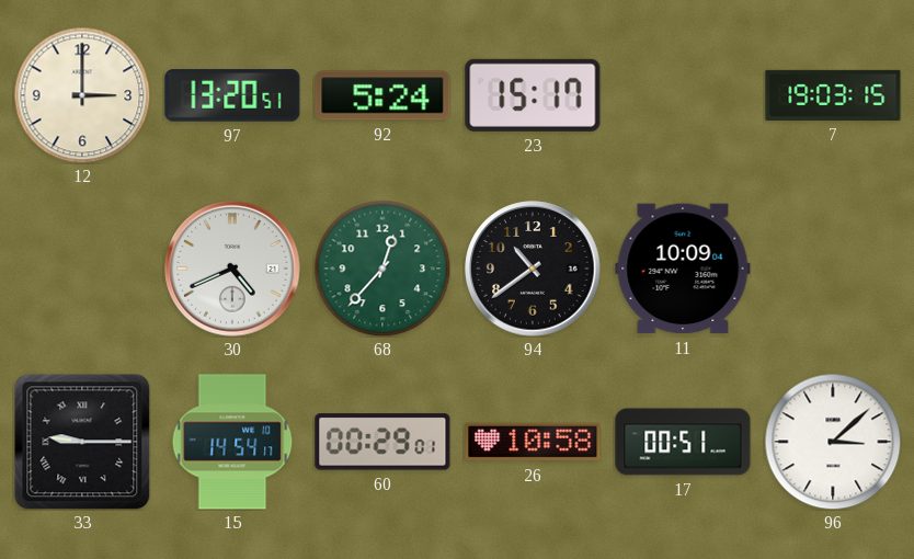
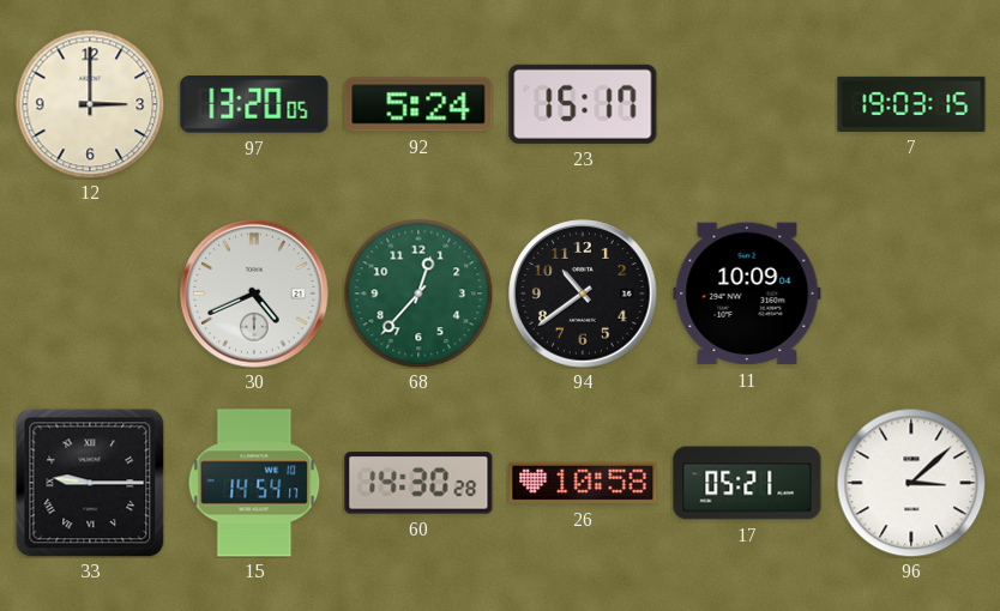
97: 13:20:51 -> 13:20:05 (254, 104)
60: 00:29 -> 14:30 (418, 483)
17: 00:51 -> 05:21 (747, 483)
